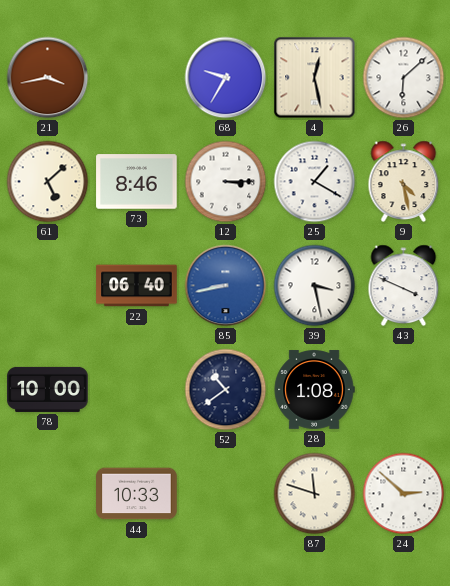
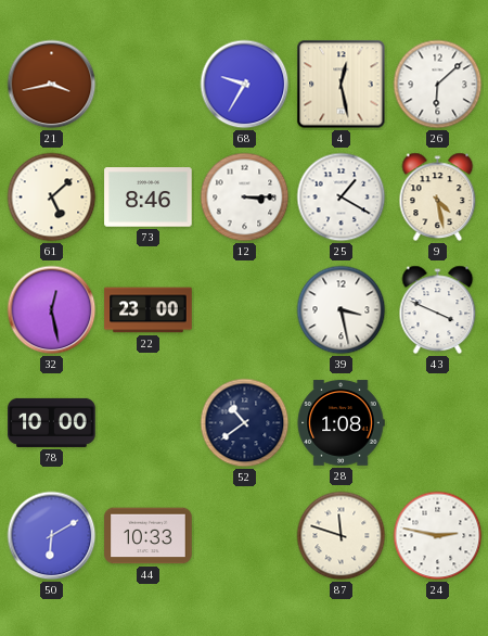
32: none -> 12:28 (52, 310)
22: 06:40 -> 23:00 (149, 310)
85: 8:43 -> none (226, 286)
50: none -> 6:10 (52, 536)
24: 2:52 -> 2:47 (438, 536)
